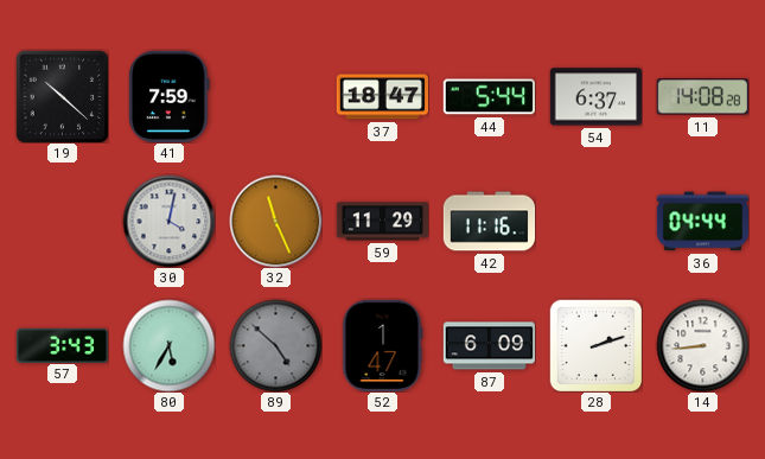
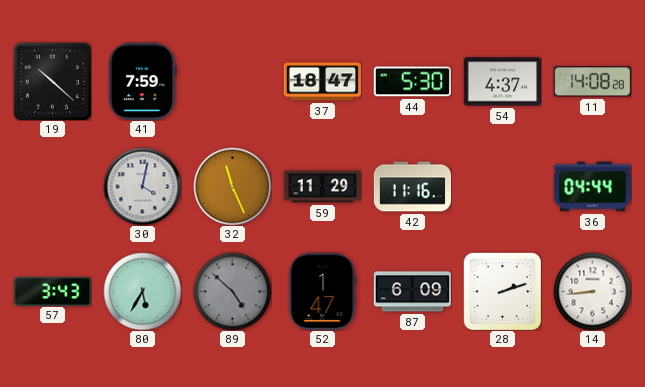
44: 5:44 -> 5:30 (412, 82)
54: 6:37 -> 4:37 (502, 82)
